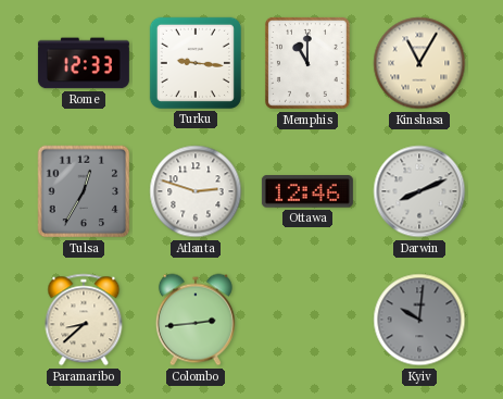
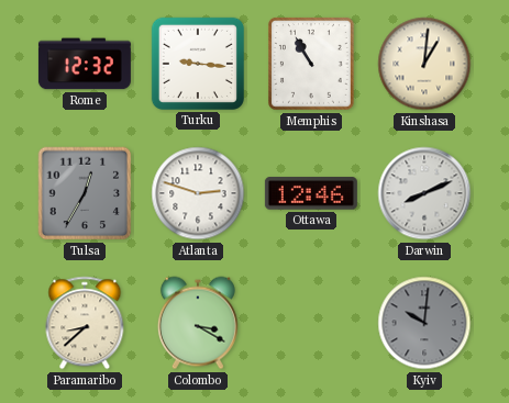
Rome: 12:33 -> 12:32 (85, 64)
Memphis: 11:00 -> 10:55 (311, 64)
Kinshasa: 11:05 -> 1:01 (424, 64)
Colombo: 2:44 -> 3:20 (198, 323)
